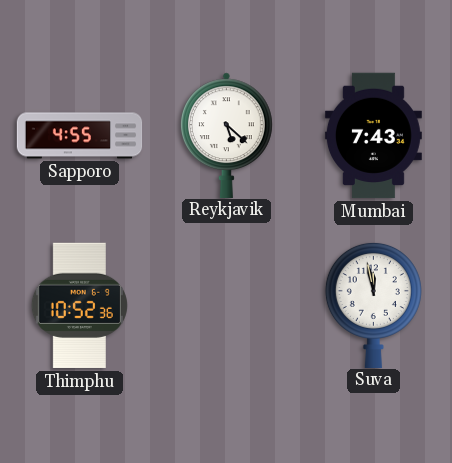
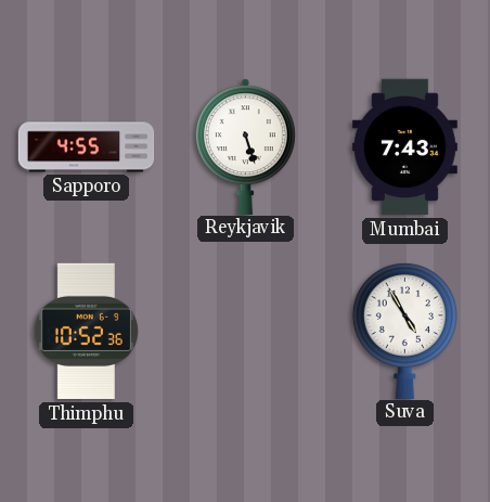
Reykjavik: 5:22 -> 5:27 (245, 146)
Suva: 11:58 -> 4:55 (404, 330)
